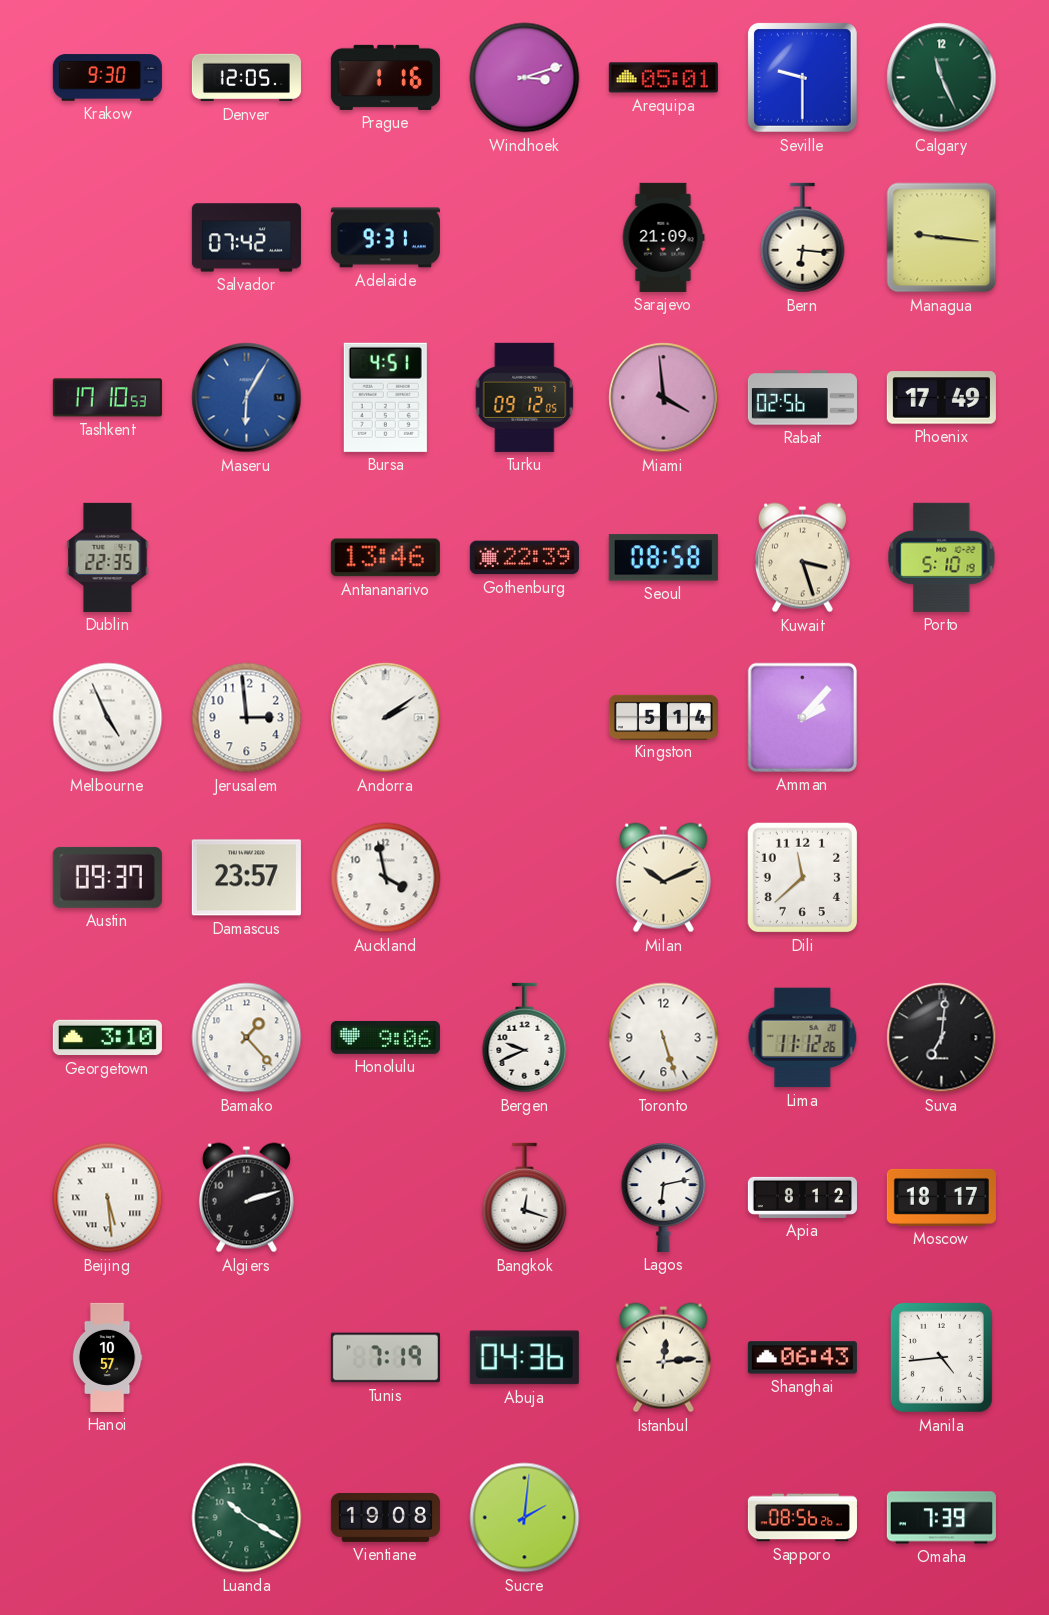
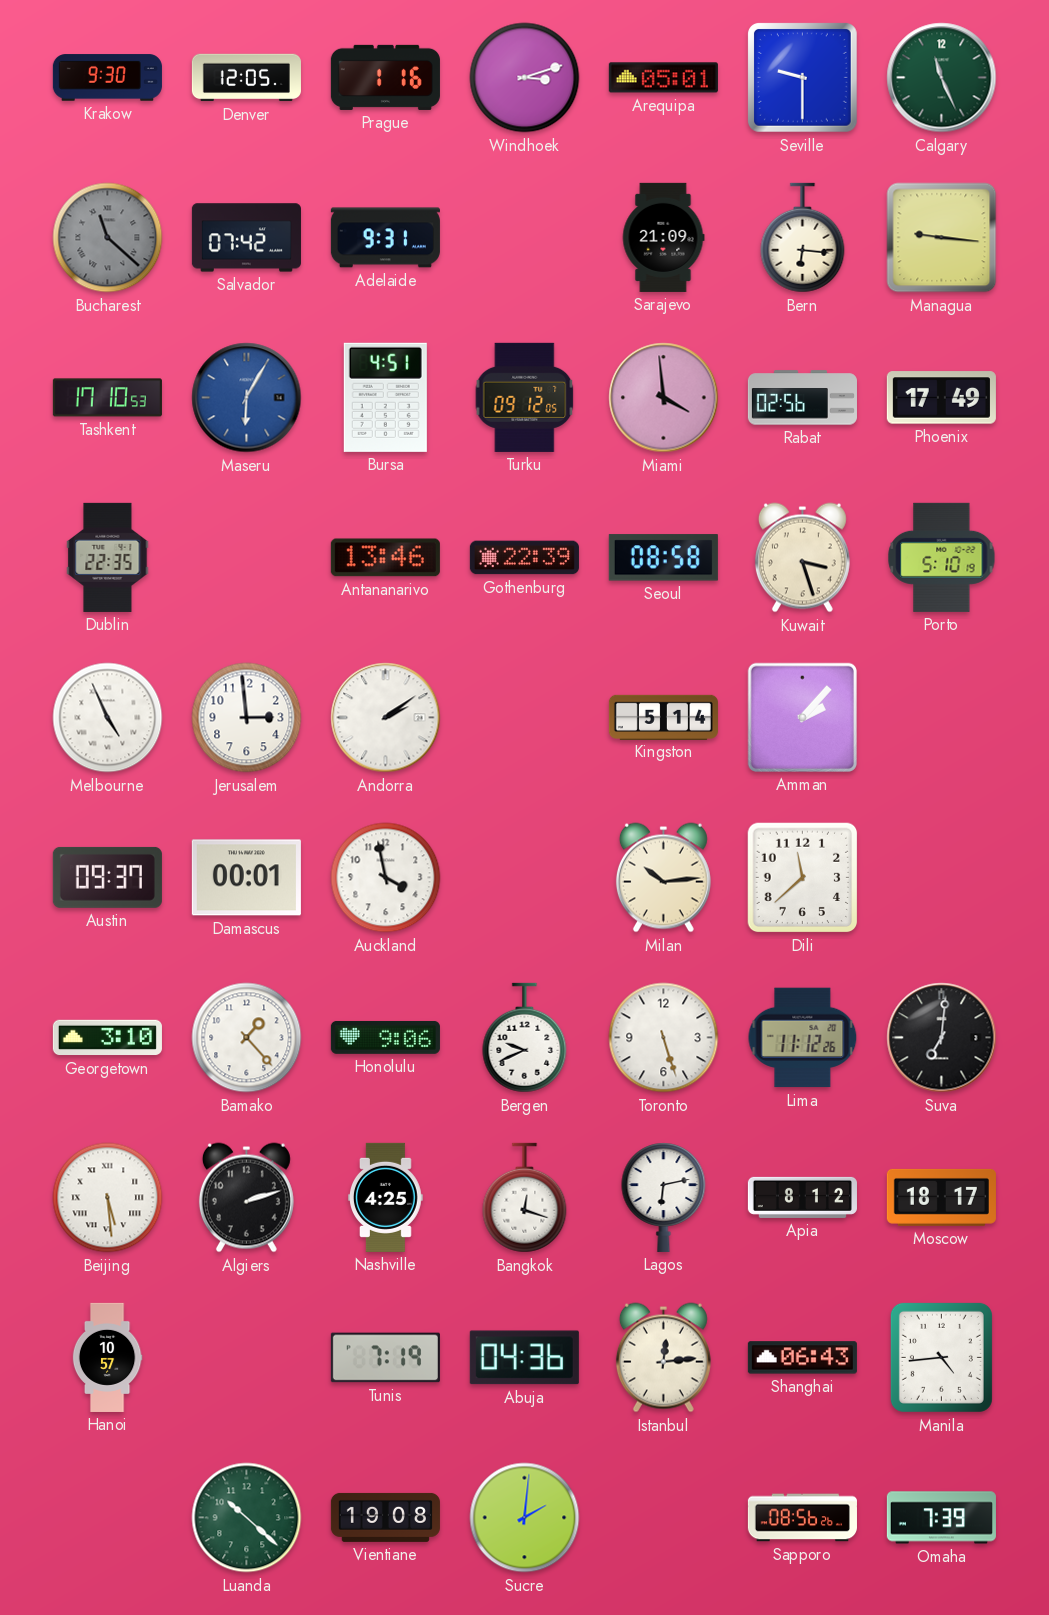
Bucharest: none -> 11:22 (108, 238)
Damascus: 23:57 -> 00:01 (246, 878)
Milan: 10:11 -> 10:14 (663, 878)
Nashville: none -> 4:25 (386, 1197)
Luanda: 10:20 -> 10:22 (247, 1518)
